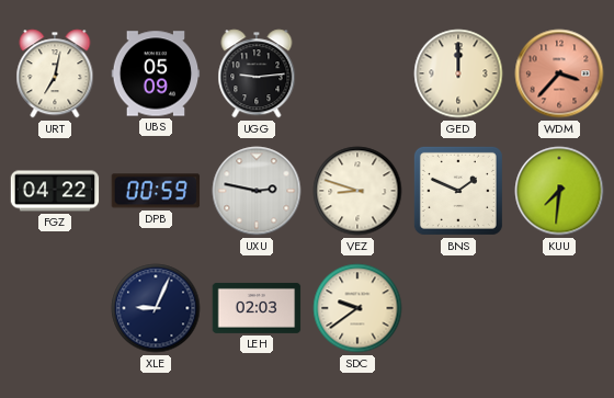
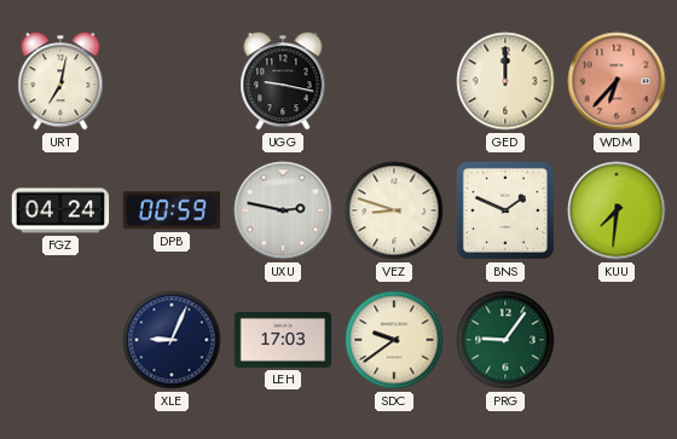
UBS: 05:09 -> none (156, 73)
UGG: 9:14 -> 9:17 (283, 81)
WDM: 3:37 -> 6:37 (617, 81)
FGZ: 04:22 -> 04:24 (60, 210)
LEH: 02:03 -> 17:03 (283, 340)
PRG: none -> 9:06 (505, 340)
